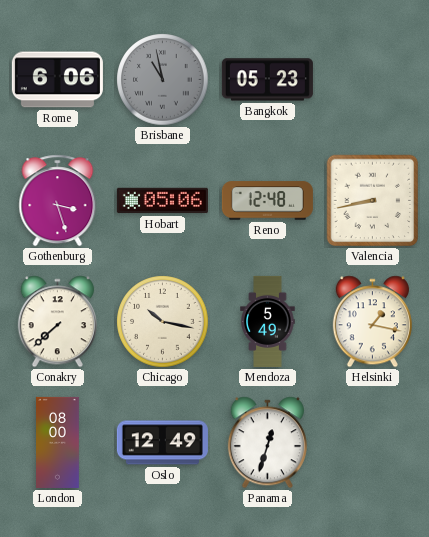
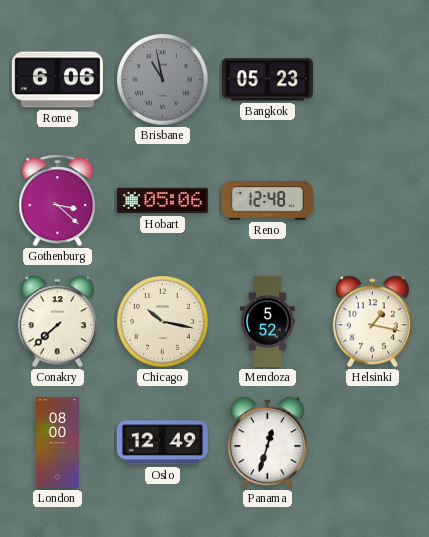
Gothenburg: 3:27 -> 3:22 (58, 201)
Valencia: 8:43 -> none (373, 201)
Mendoza: 5:49 -> 5:52 (268, 321)
